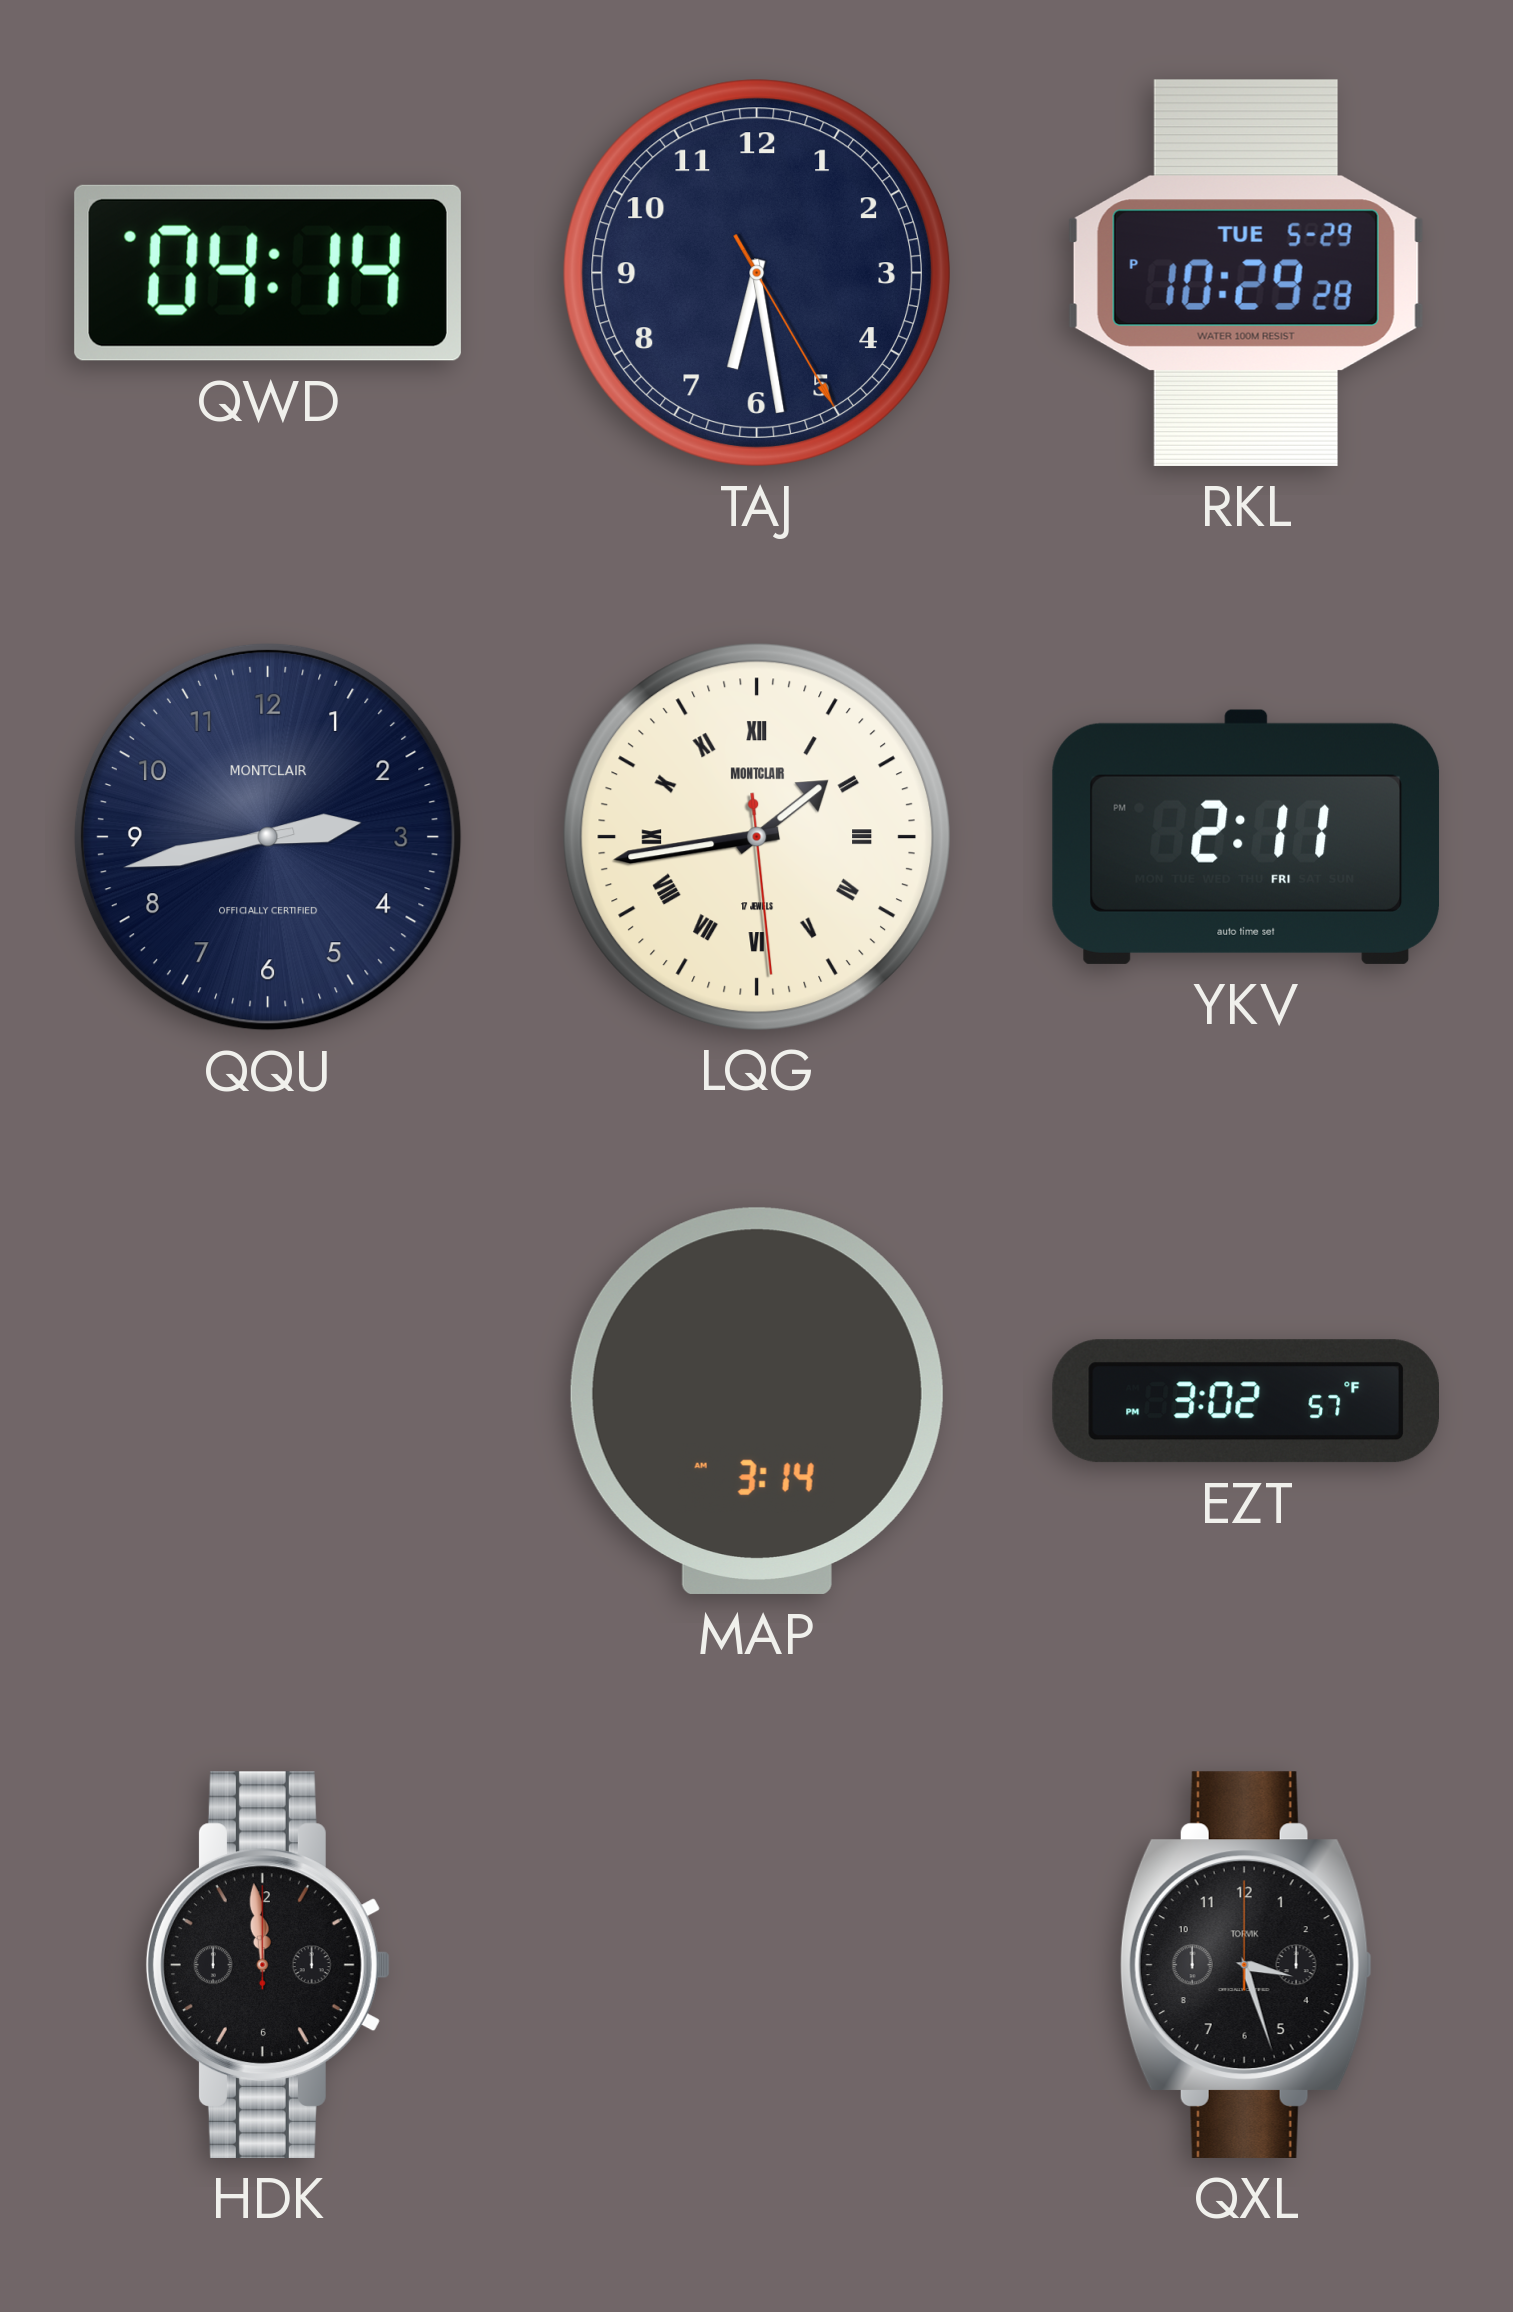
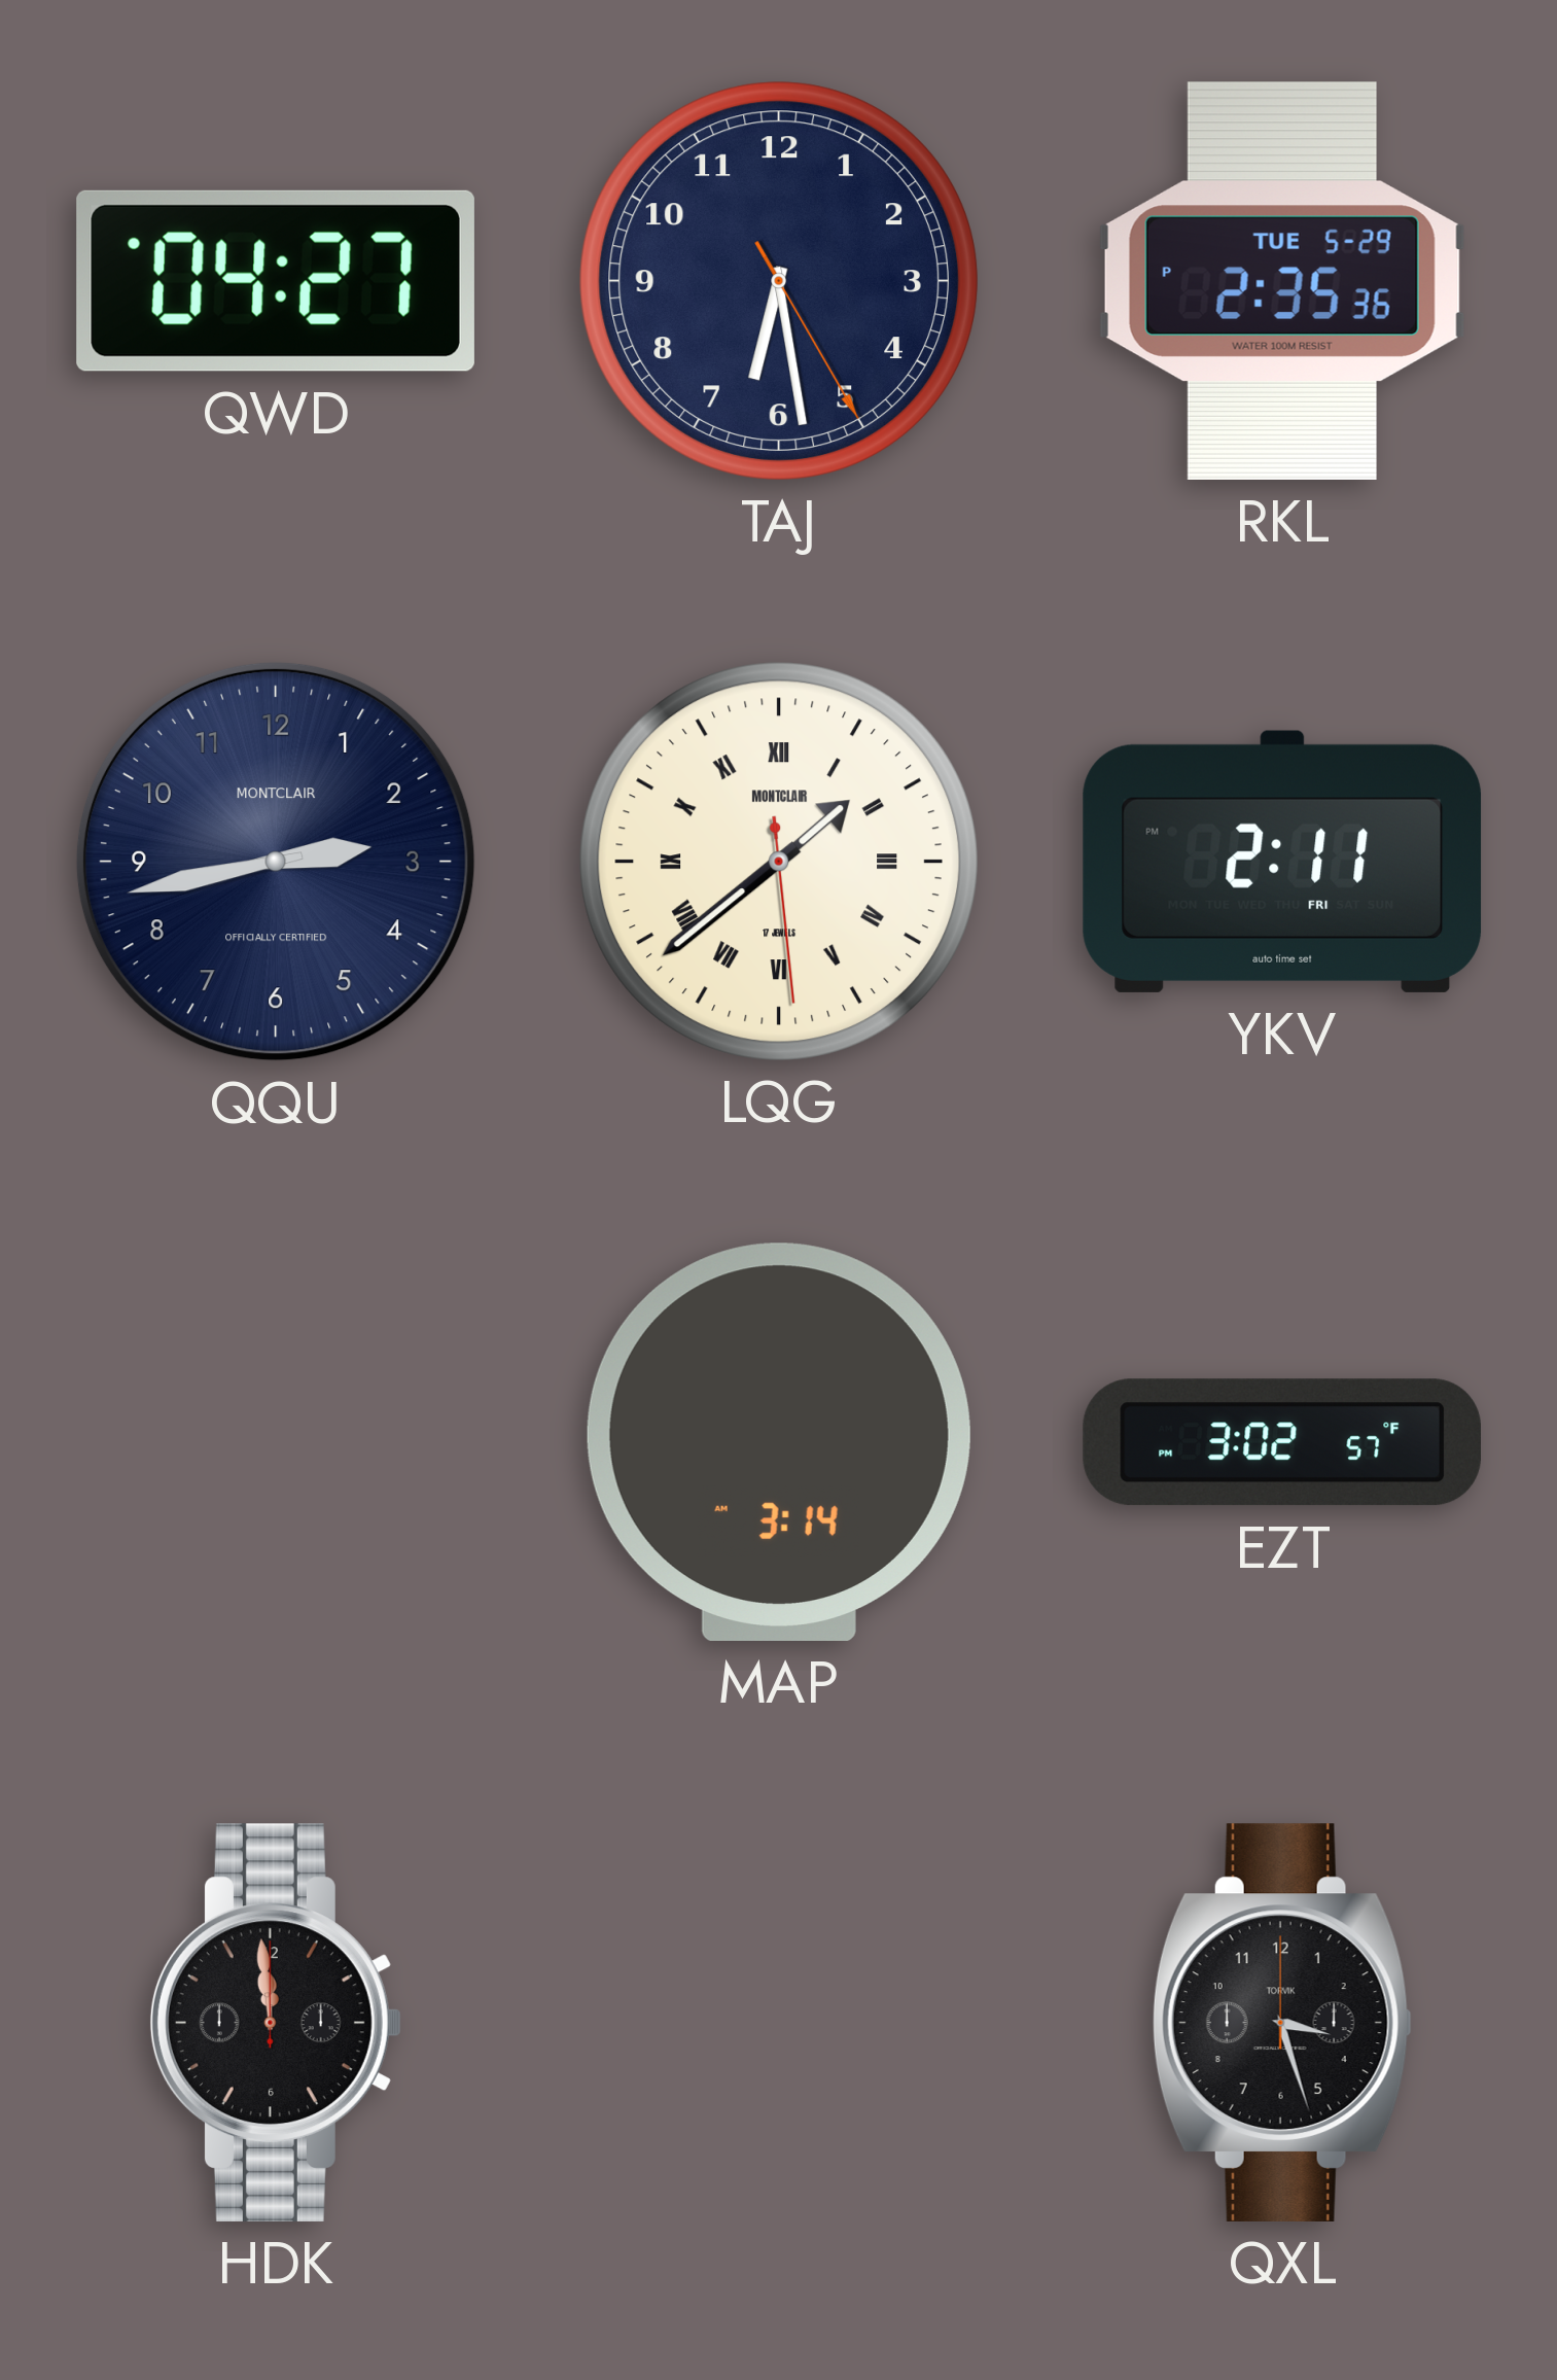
QWD: 04:14 -> 04:27 (276, 281)
RKL: 10:29 -> 2:35 (1282, 281)
LQG: 1:43 -> 1:38 (779, 862)
